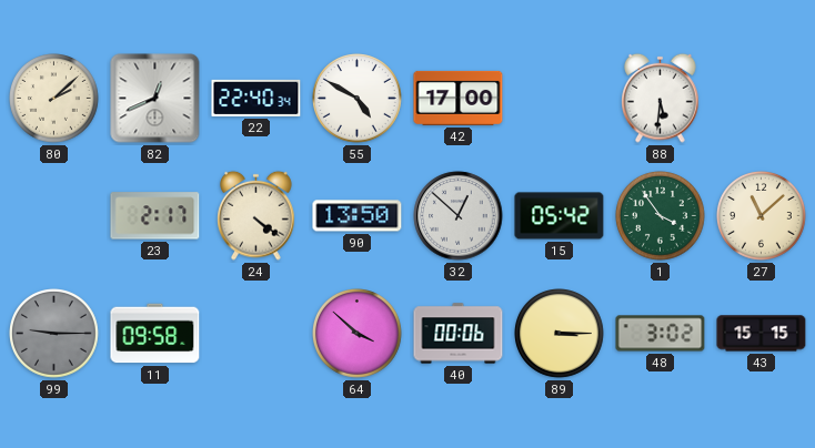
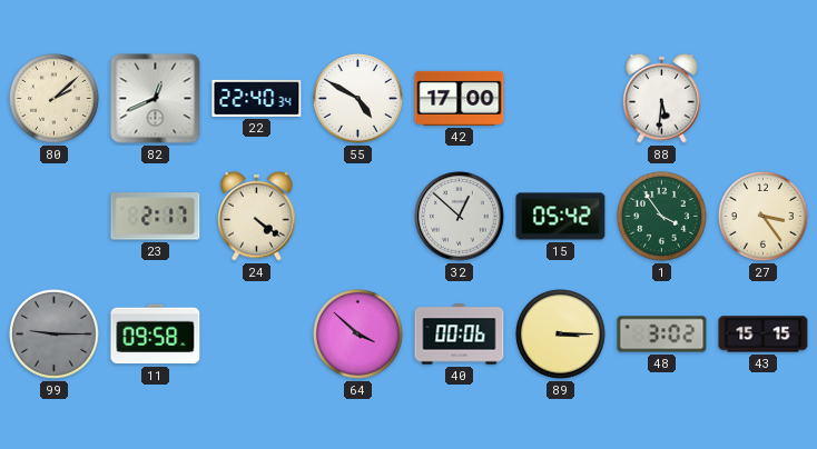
90: 13:50 -> none (358, 216)
27: 11:08 -> 3:24 (764, 217)
